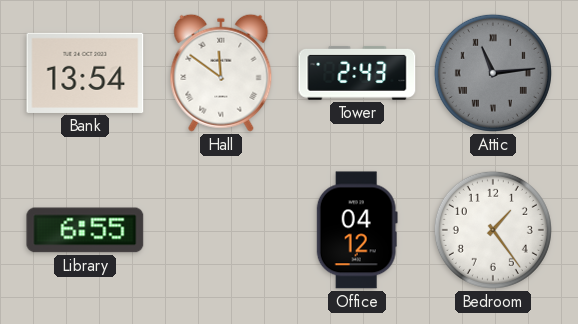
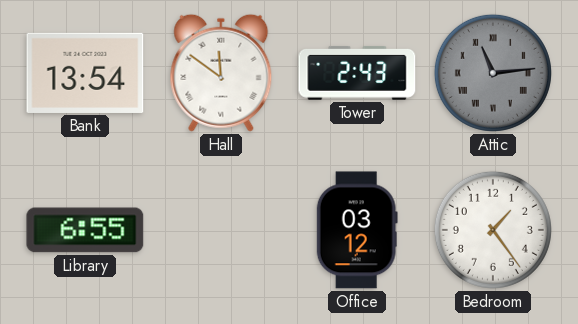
Office: 04:12 -> 03:12 (357, 230)
